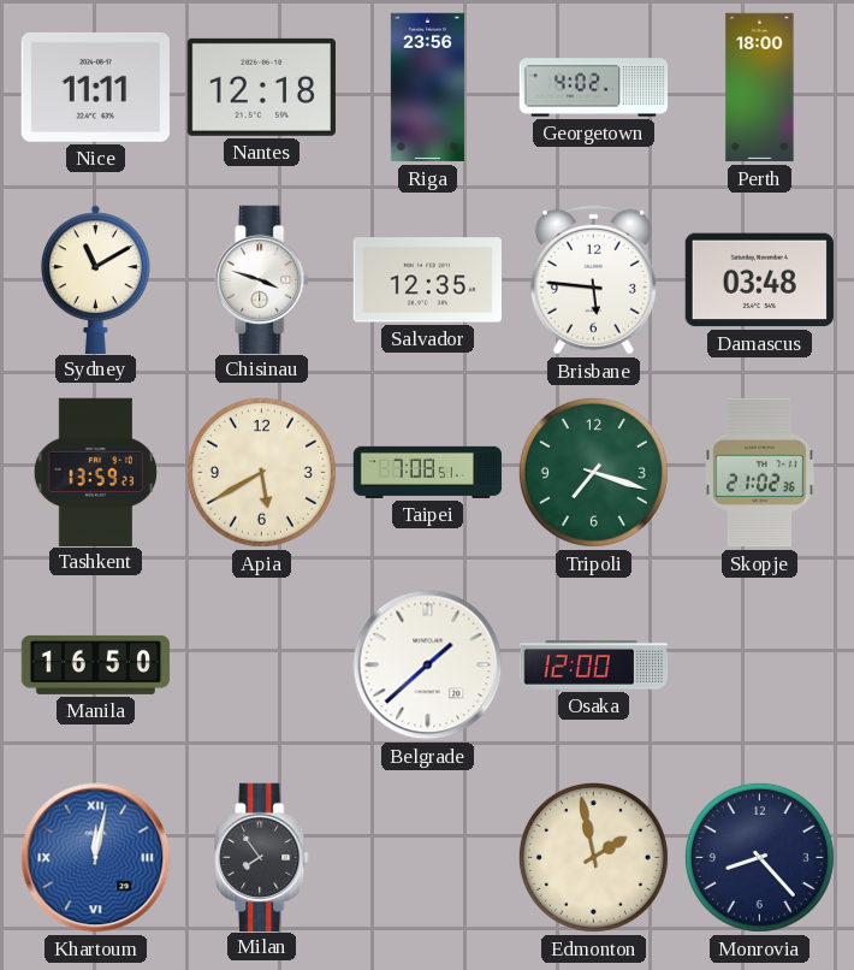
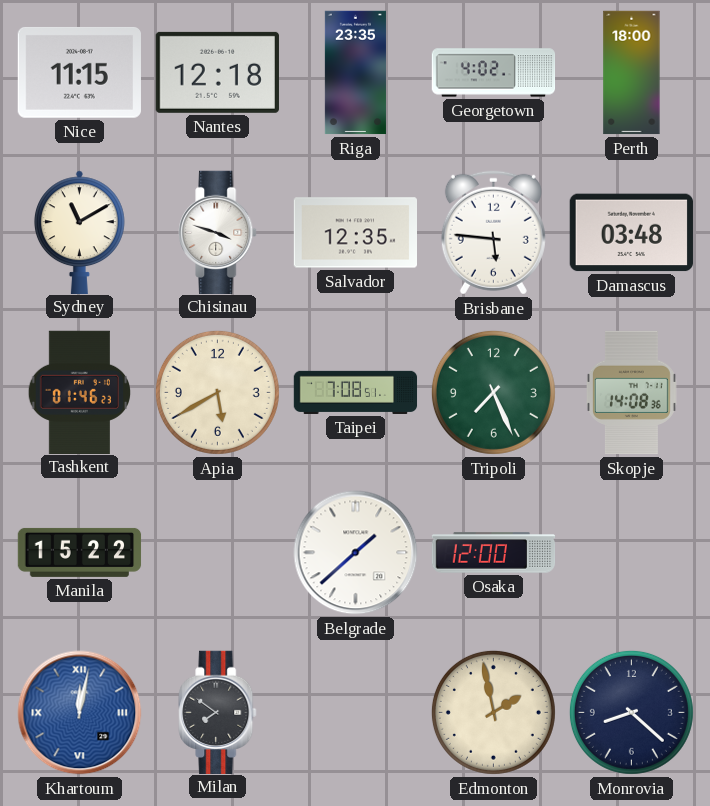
Nice: 11:11 -> 11:15 (79, 72)
Riga: 23:56 -> 23:35 (355, 73)
Tashkent: 13:59 -> 01:46 (79, 392)
Tripoli: 7:18 -> 7:26 (493, 392)
Skopje: 21:02 -> 14:08 (631, 393)
Manila: 16:50 -> 15:22 (80, 552)
Milan: 7:54 -> 7:51 (218, 712)
Monrovia: 8:23 -> 8:22 (631, 712)
